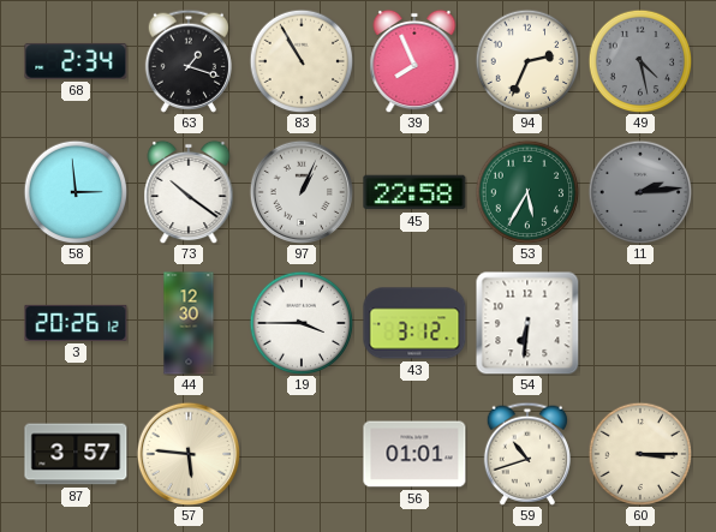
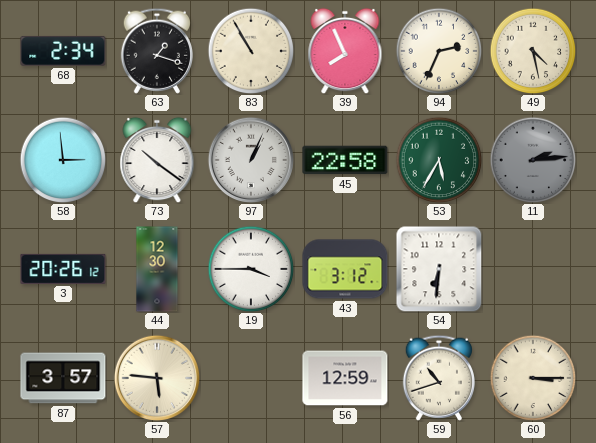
49 dial: grey -> cream (533, 51)
56: 01:01 -> 12:59 (345, 378)
